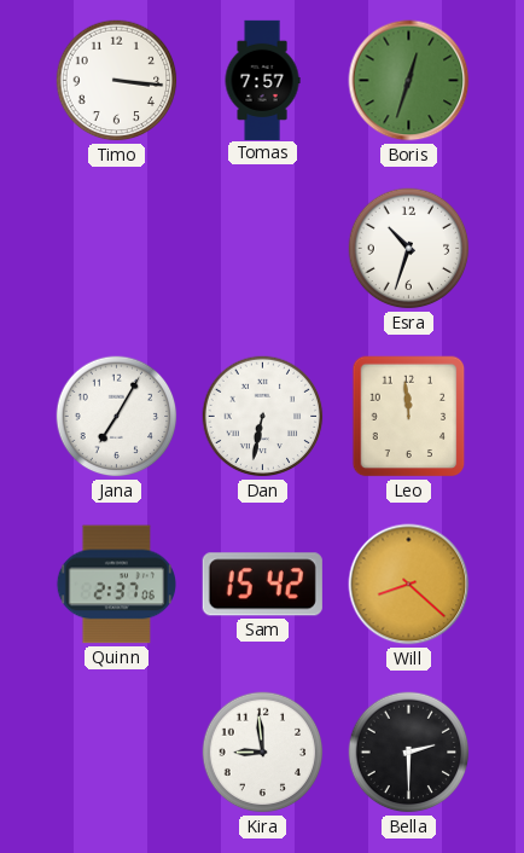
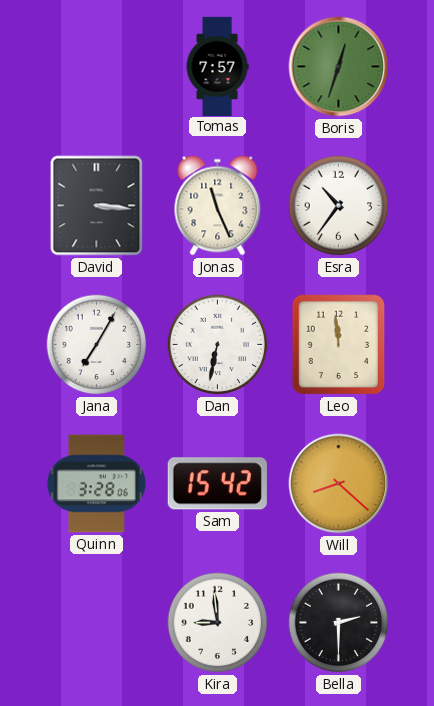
Timo: 3:16 -> none (117, 81)
David: none -> 3:16 (97, 206)
Jonas: none -> 11:26 (218, 206)
Esra: 10:33 -> 10:36 (339, 206)
Quinn: 2:37 -> 3:28 (96, 484)
